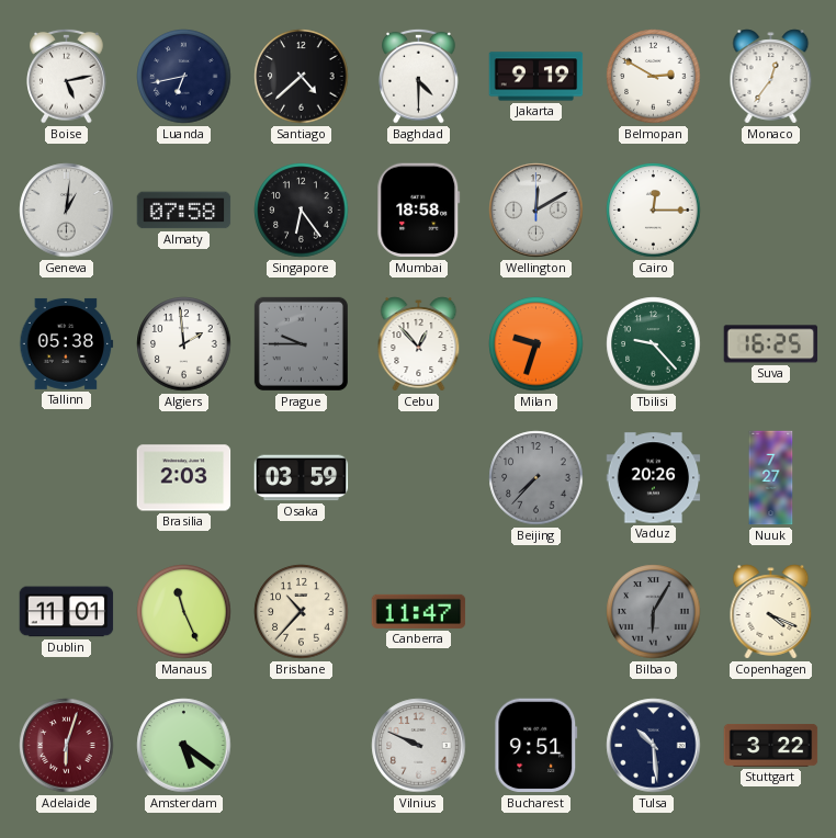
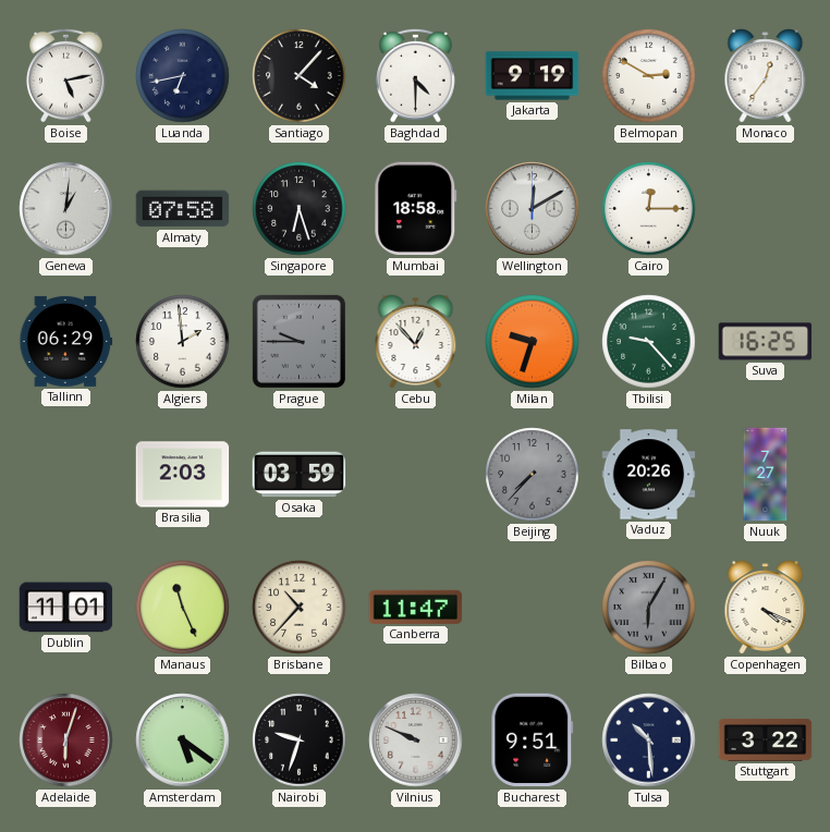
Santiago: 4:38 -> 4:07 (300, 76)
Singapore: 6:24 -> 6:27 (300, 209)
Tallinn: 05:38 -> 06:29 (66, 341)
Nairobi: none -> 9:33 (300, 741)
